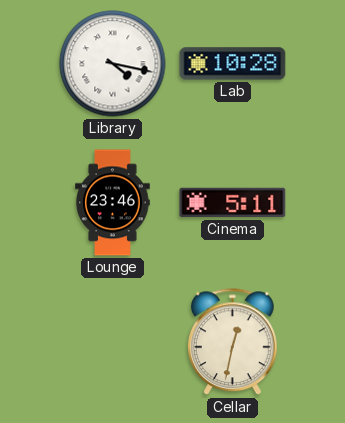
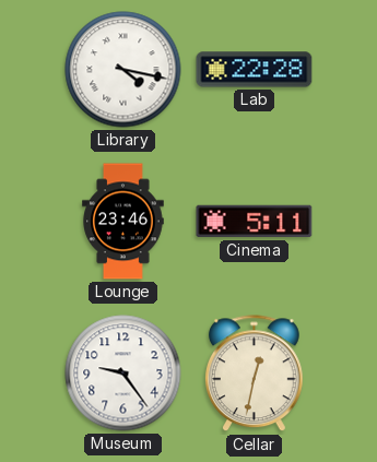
Lab: 10:28 -> 22:28 (255, 70)
Museum: none -> 9:24 (123, 374)
